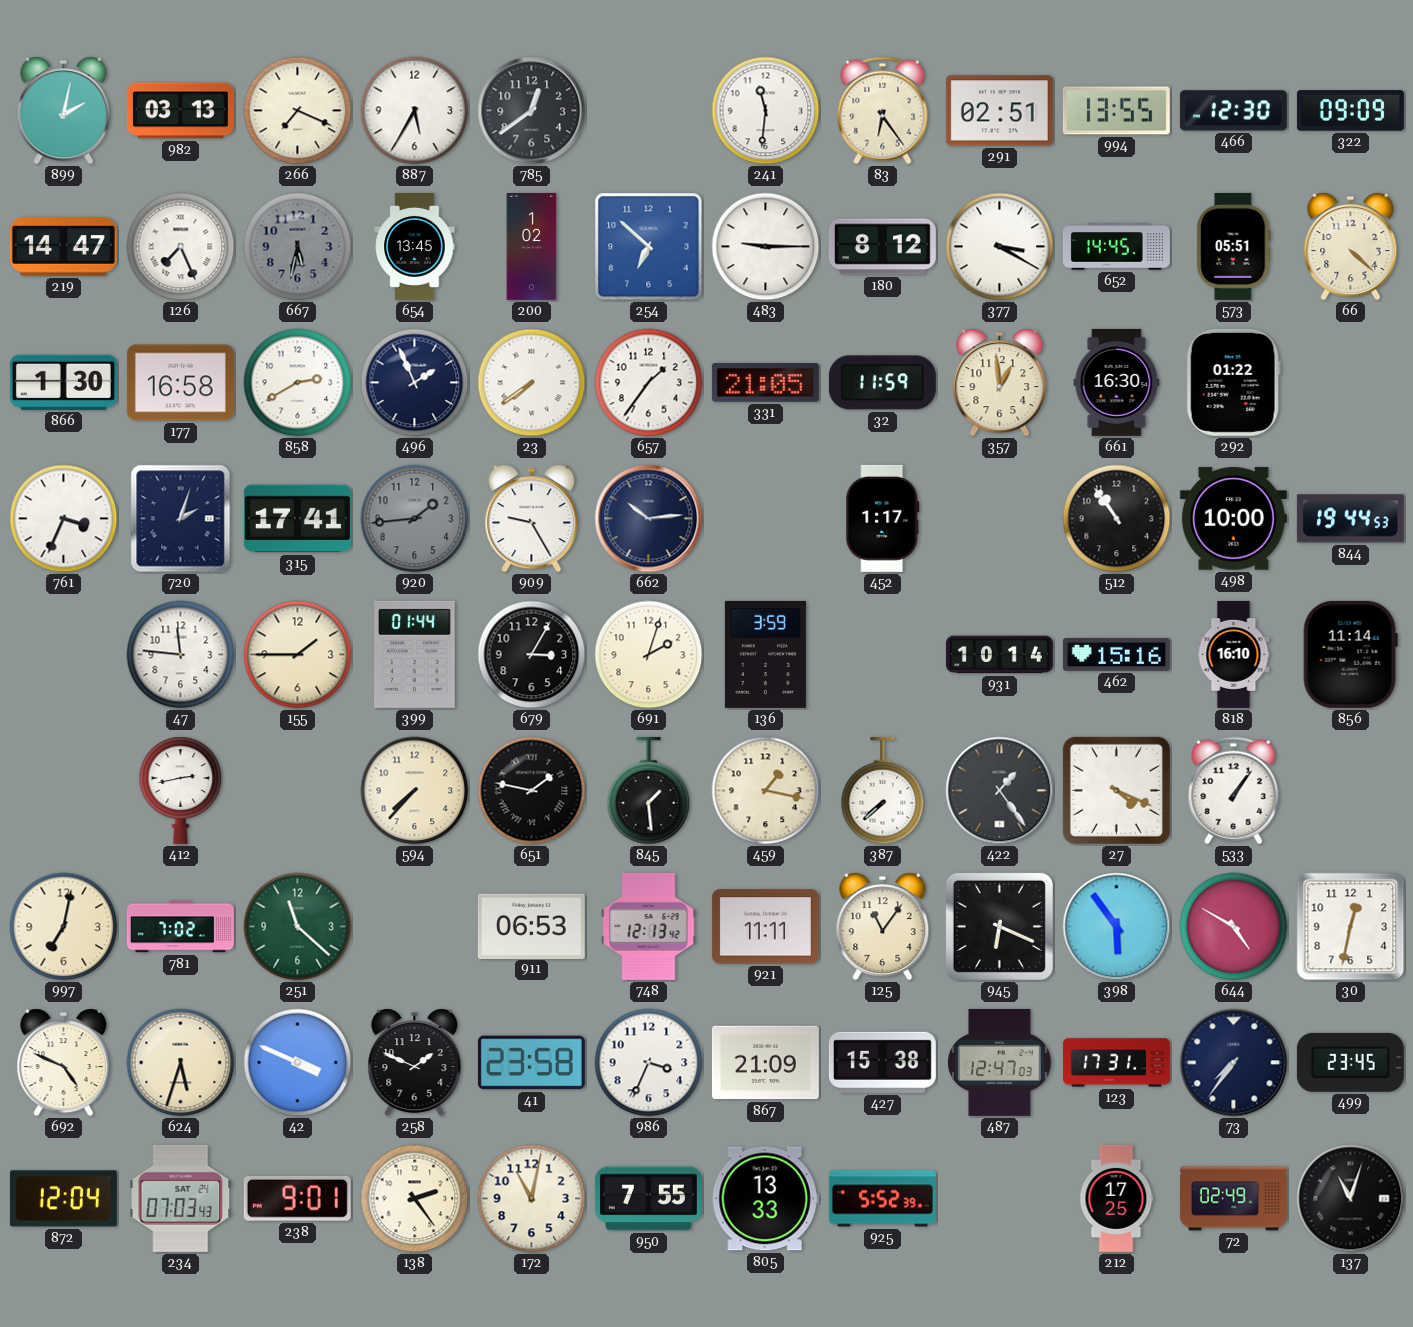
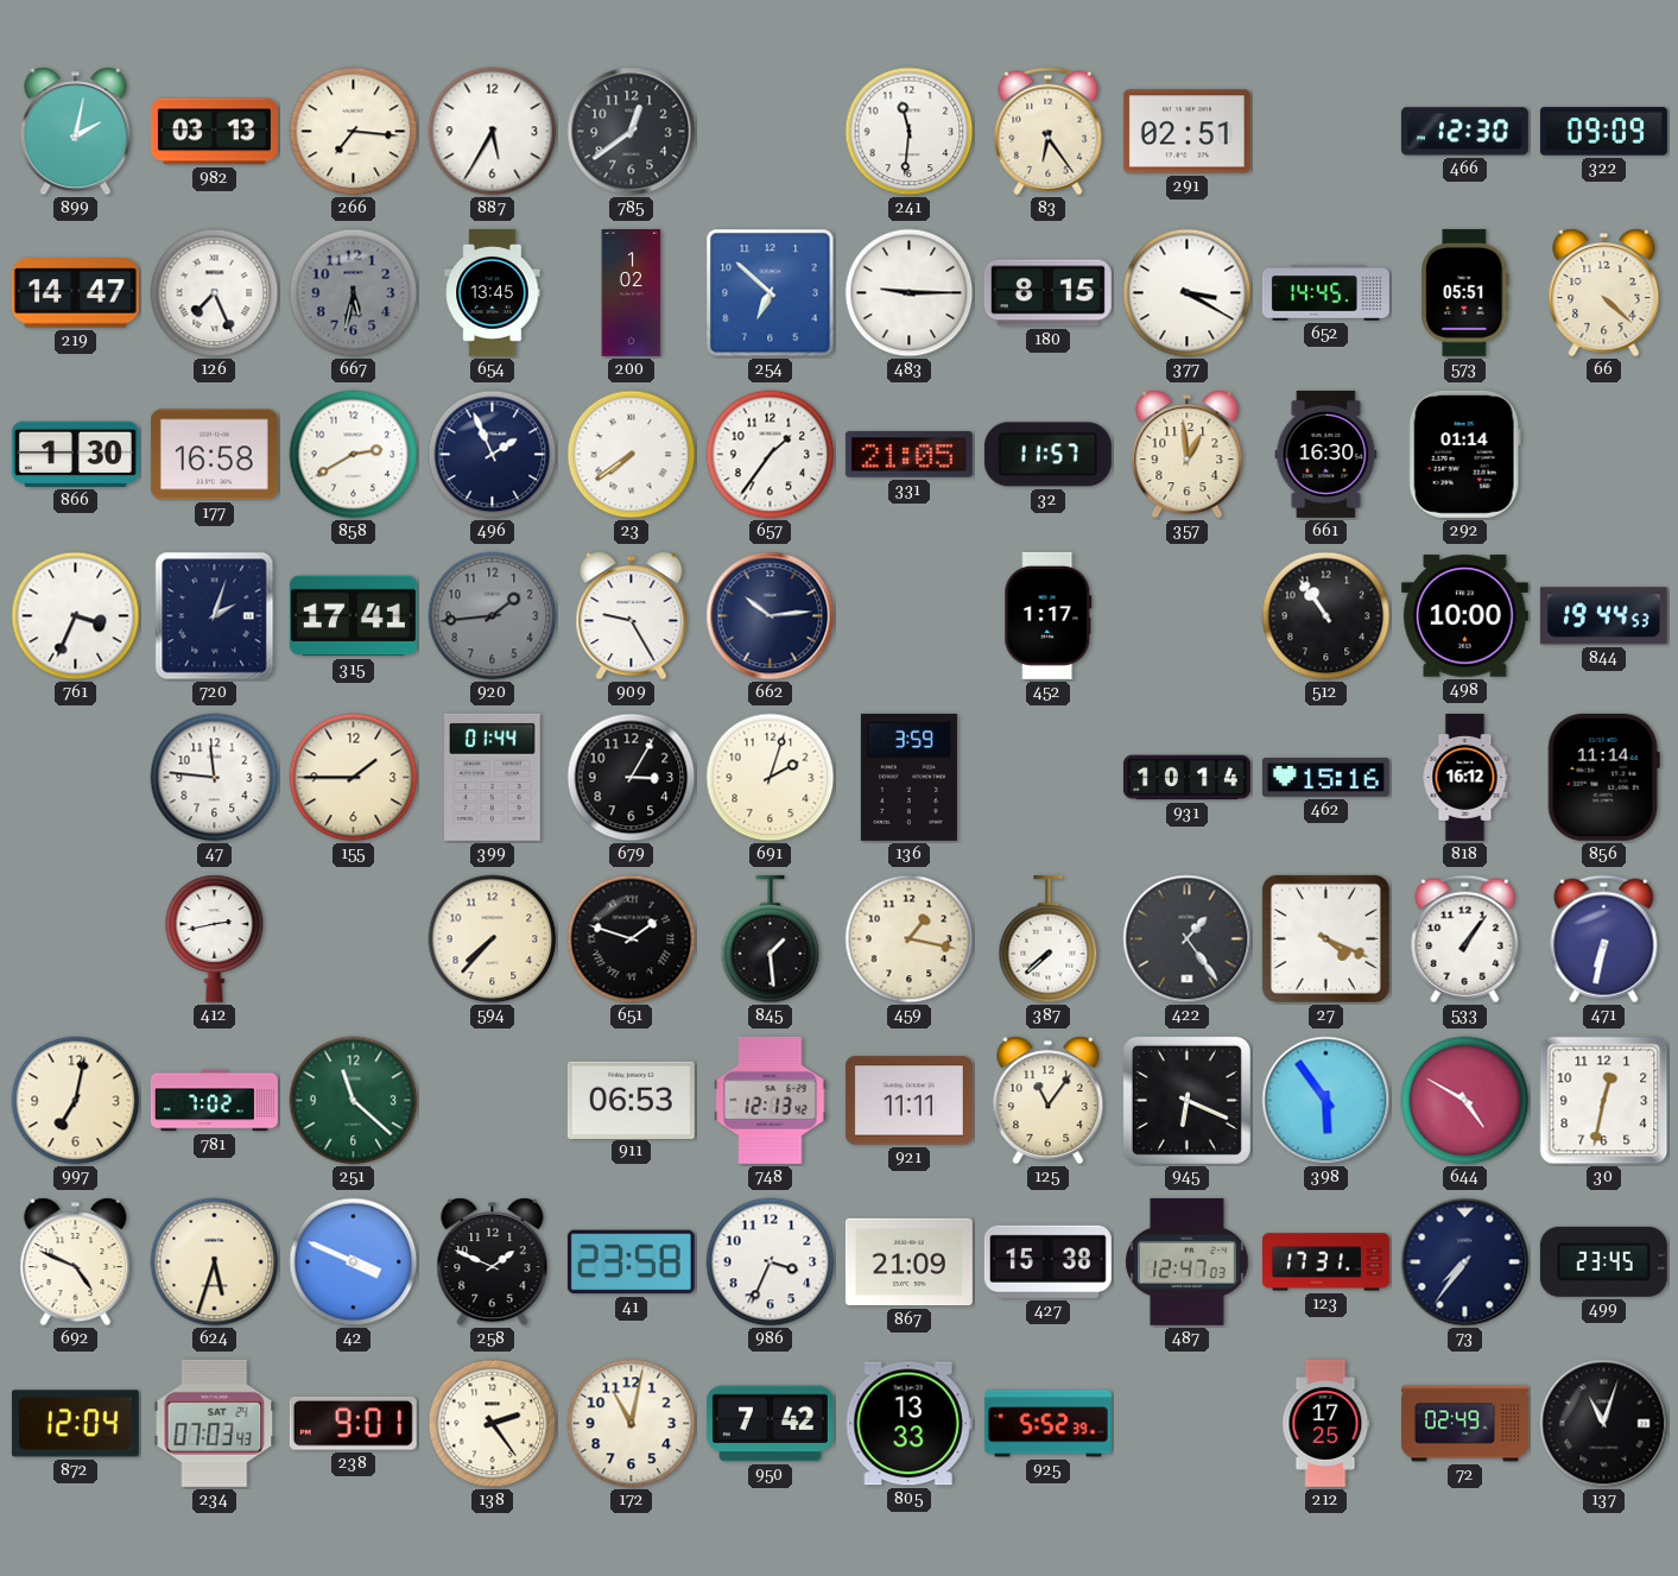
266: 7:19 -> 7:16 (354, 132)
994: 13:55 -> none (1116, 111)
180: 8:12 -> 8:15 (1047, 293)
32: 11:59 -> 11:57 (1047, 455)
292: 01:22 -> 01:14 (1464, 454)
818: 16:10 -> 16:12 (1465, 777)
651: 1:47 -> 1:48 (632, 939)
471: none -> 6:32 (1604, 939)
950: 7:55 -> 7:42 (770, 1424)
